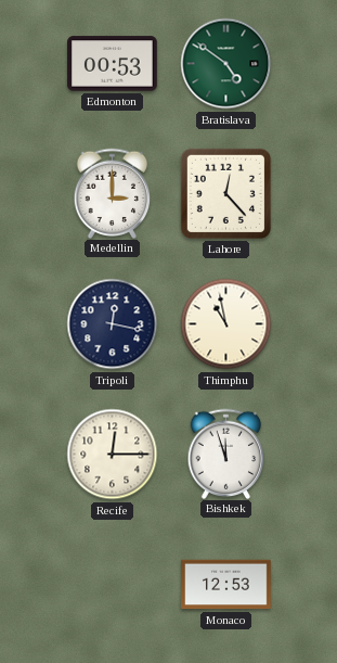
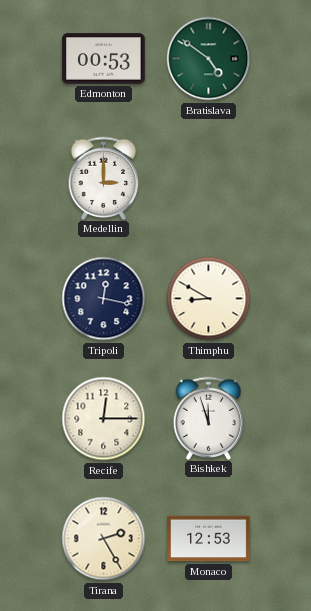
Lahore: 12:23 -> none (225, 193)
Thimphu: 10:58 -> 8:50 (209, 299)
Tirana: none -> 2:25 (104, 539)
